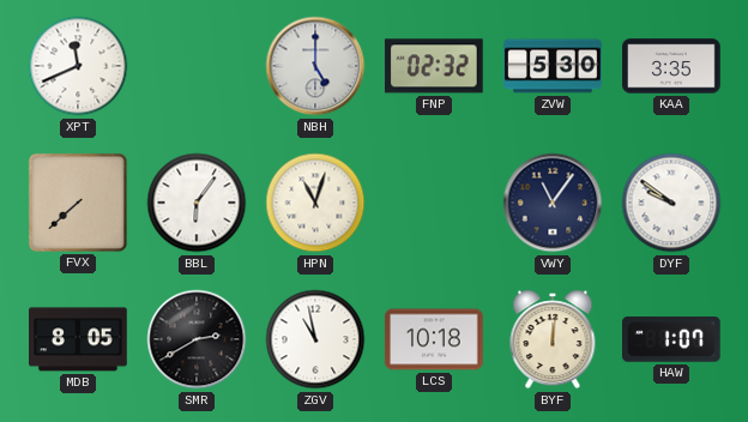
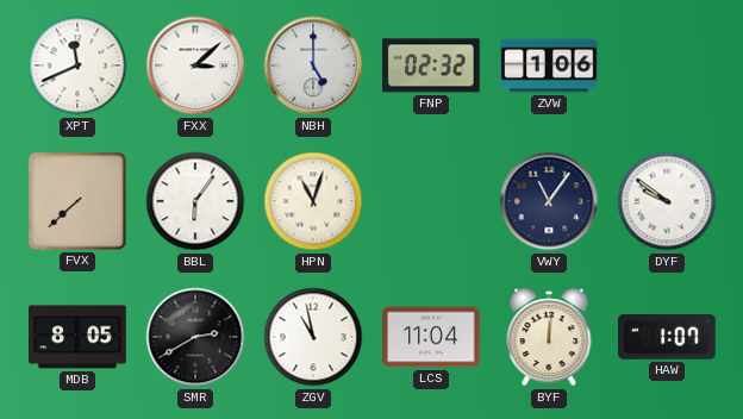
FXX: none -> 3:08 (195, 65)
ZVW: 5:30 -> 1:06 (549, 65)
KAA: 3:35 -> none (671, 66)
LCS: 10:18 -> 11:04 (431, 337)
